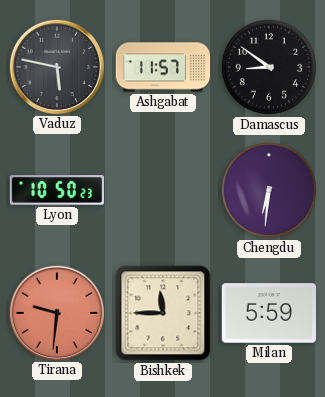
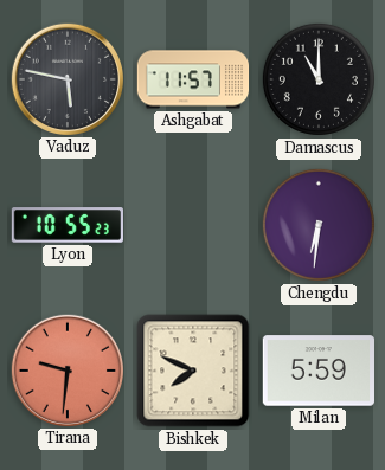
Damascus: 8:51 -> 11:00 (319, 79)
Lyon: 10:50 -> 10:55 (66, 225)
Bishkek: 11:45 -> 7:49 (193, 371)
